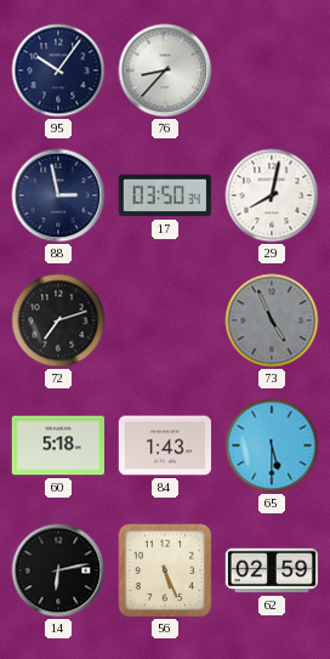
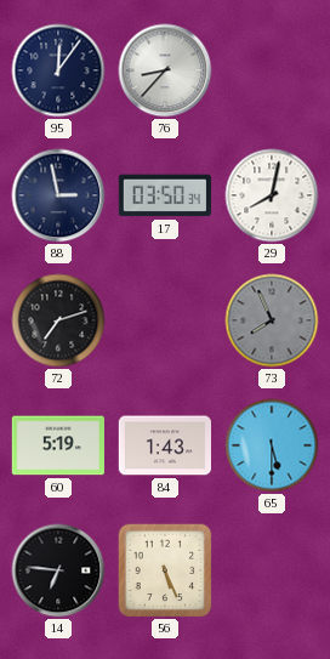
95: 10:06 -> 12:06 (58, 70)
73: 4:56 -> 7:56 (272, 320)
60: 5:18 -> 5:19 (57, 445)
14: 6:13 -> 6:46 (58, 570)
62: 02:59 -> none (271, 570)
